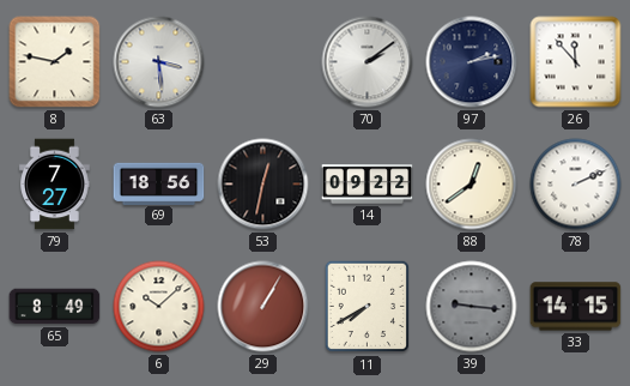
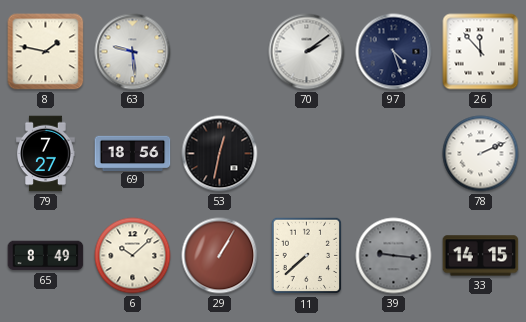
63: 3:29 -> 9:29 (133, 52)
97: 2:13 -> 4:27 (394, 52)
14: 09:22 -> none (368, 185)
88: 12:39 -> none (472, 185)
11: 7:40 -> 7:38 (307, 256)
